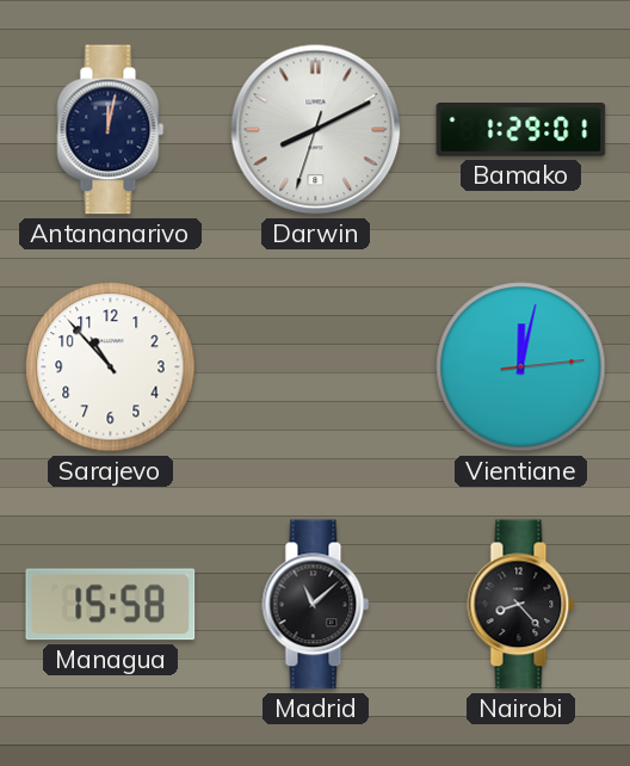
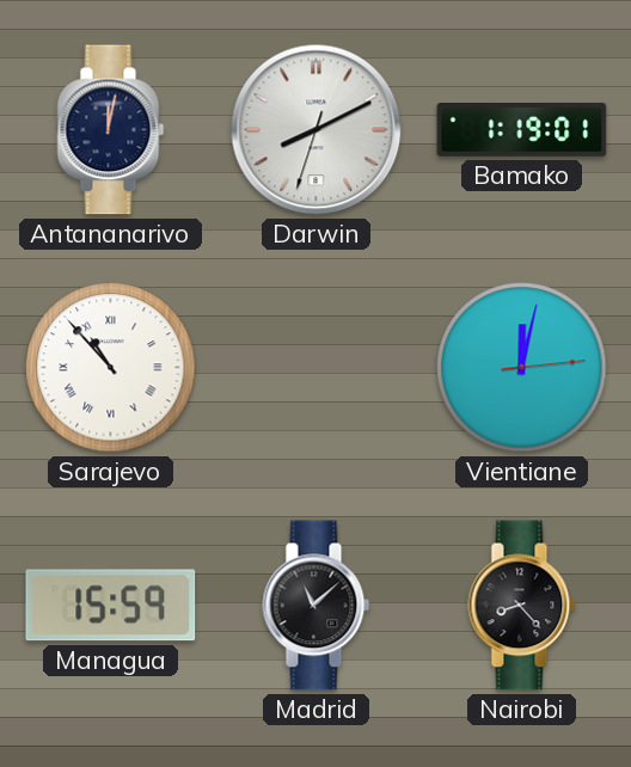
Bamako: 1:29 -> 1:19 (522, 130)
Sarajevo numerals: Arabic -> Roman (111, 368)
Managua: 15:58 -> 15:59 (111, 606)
